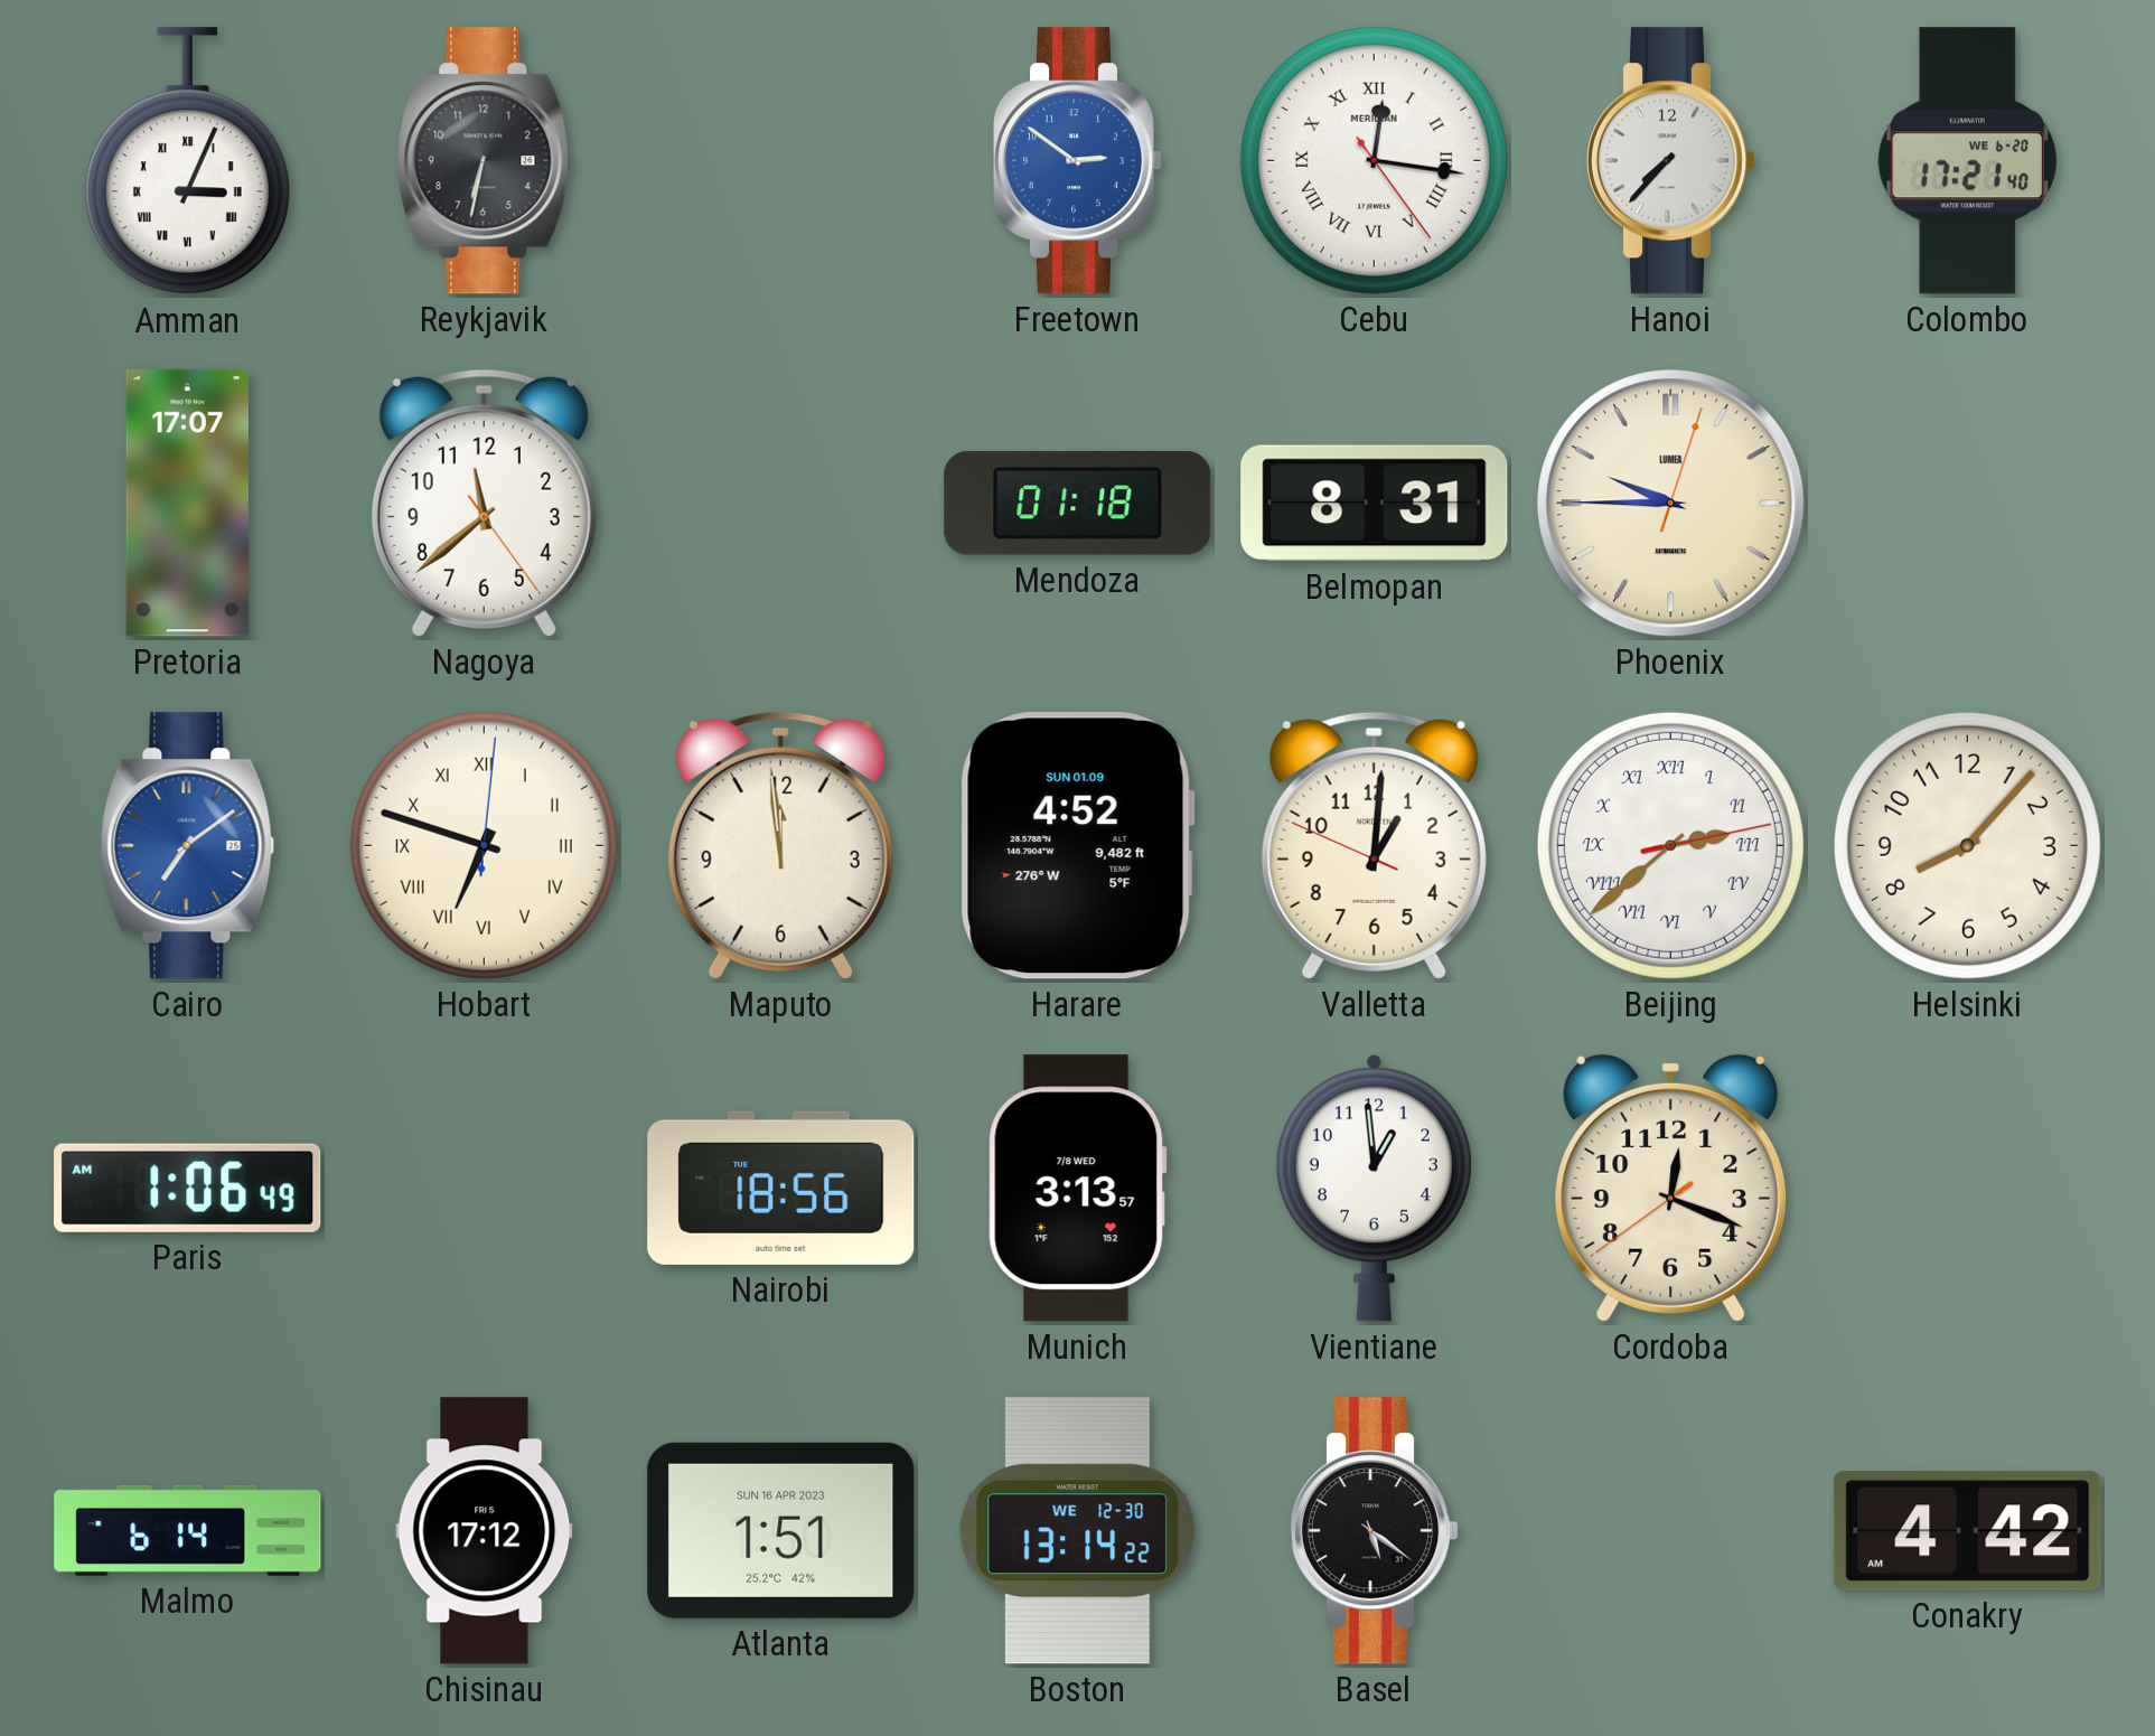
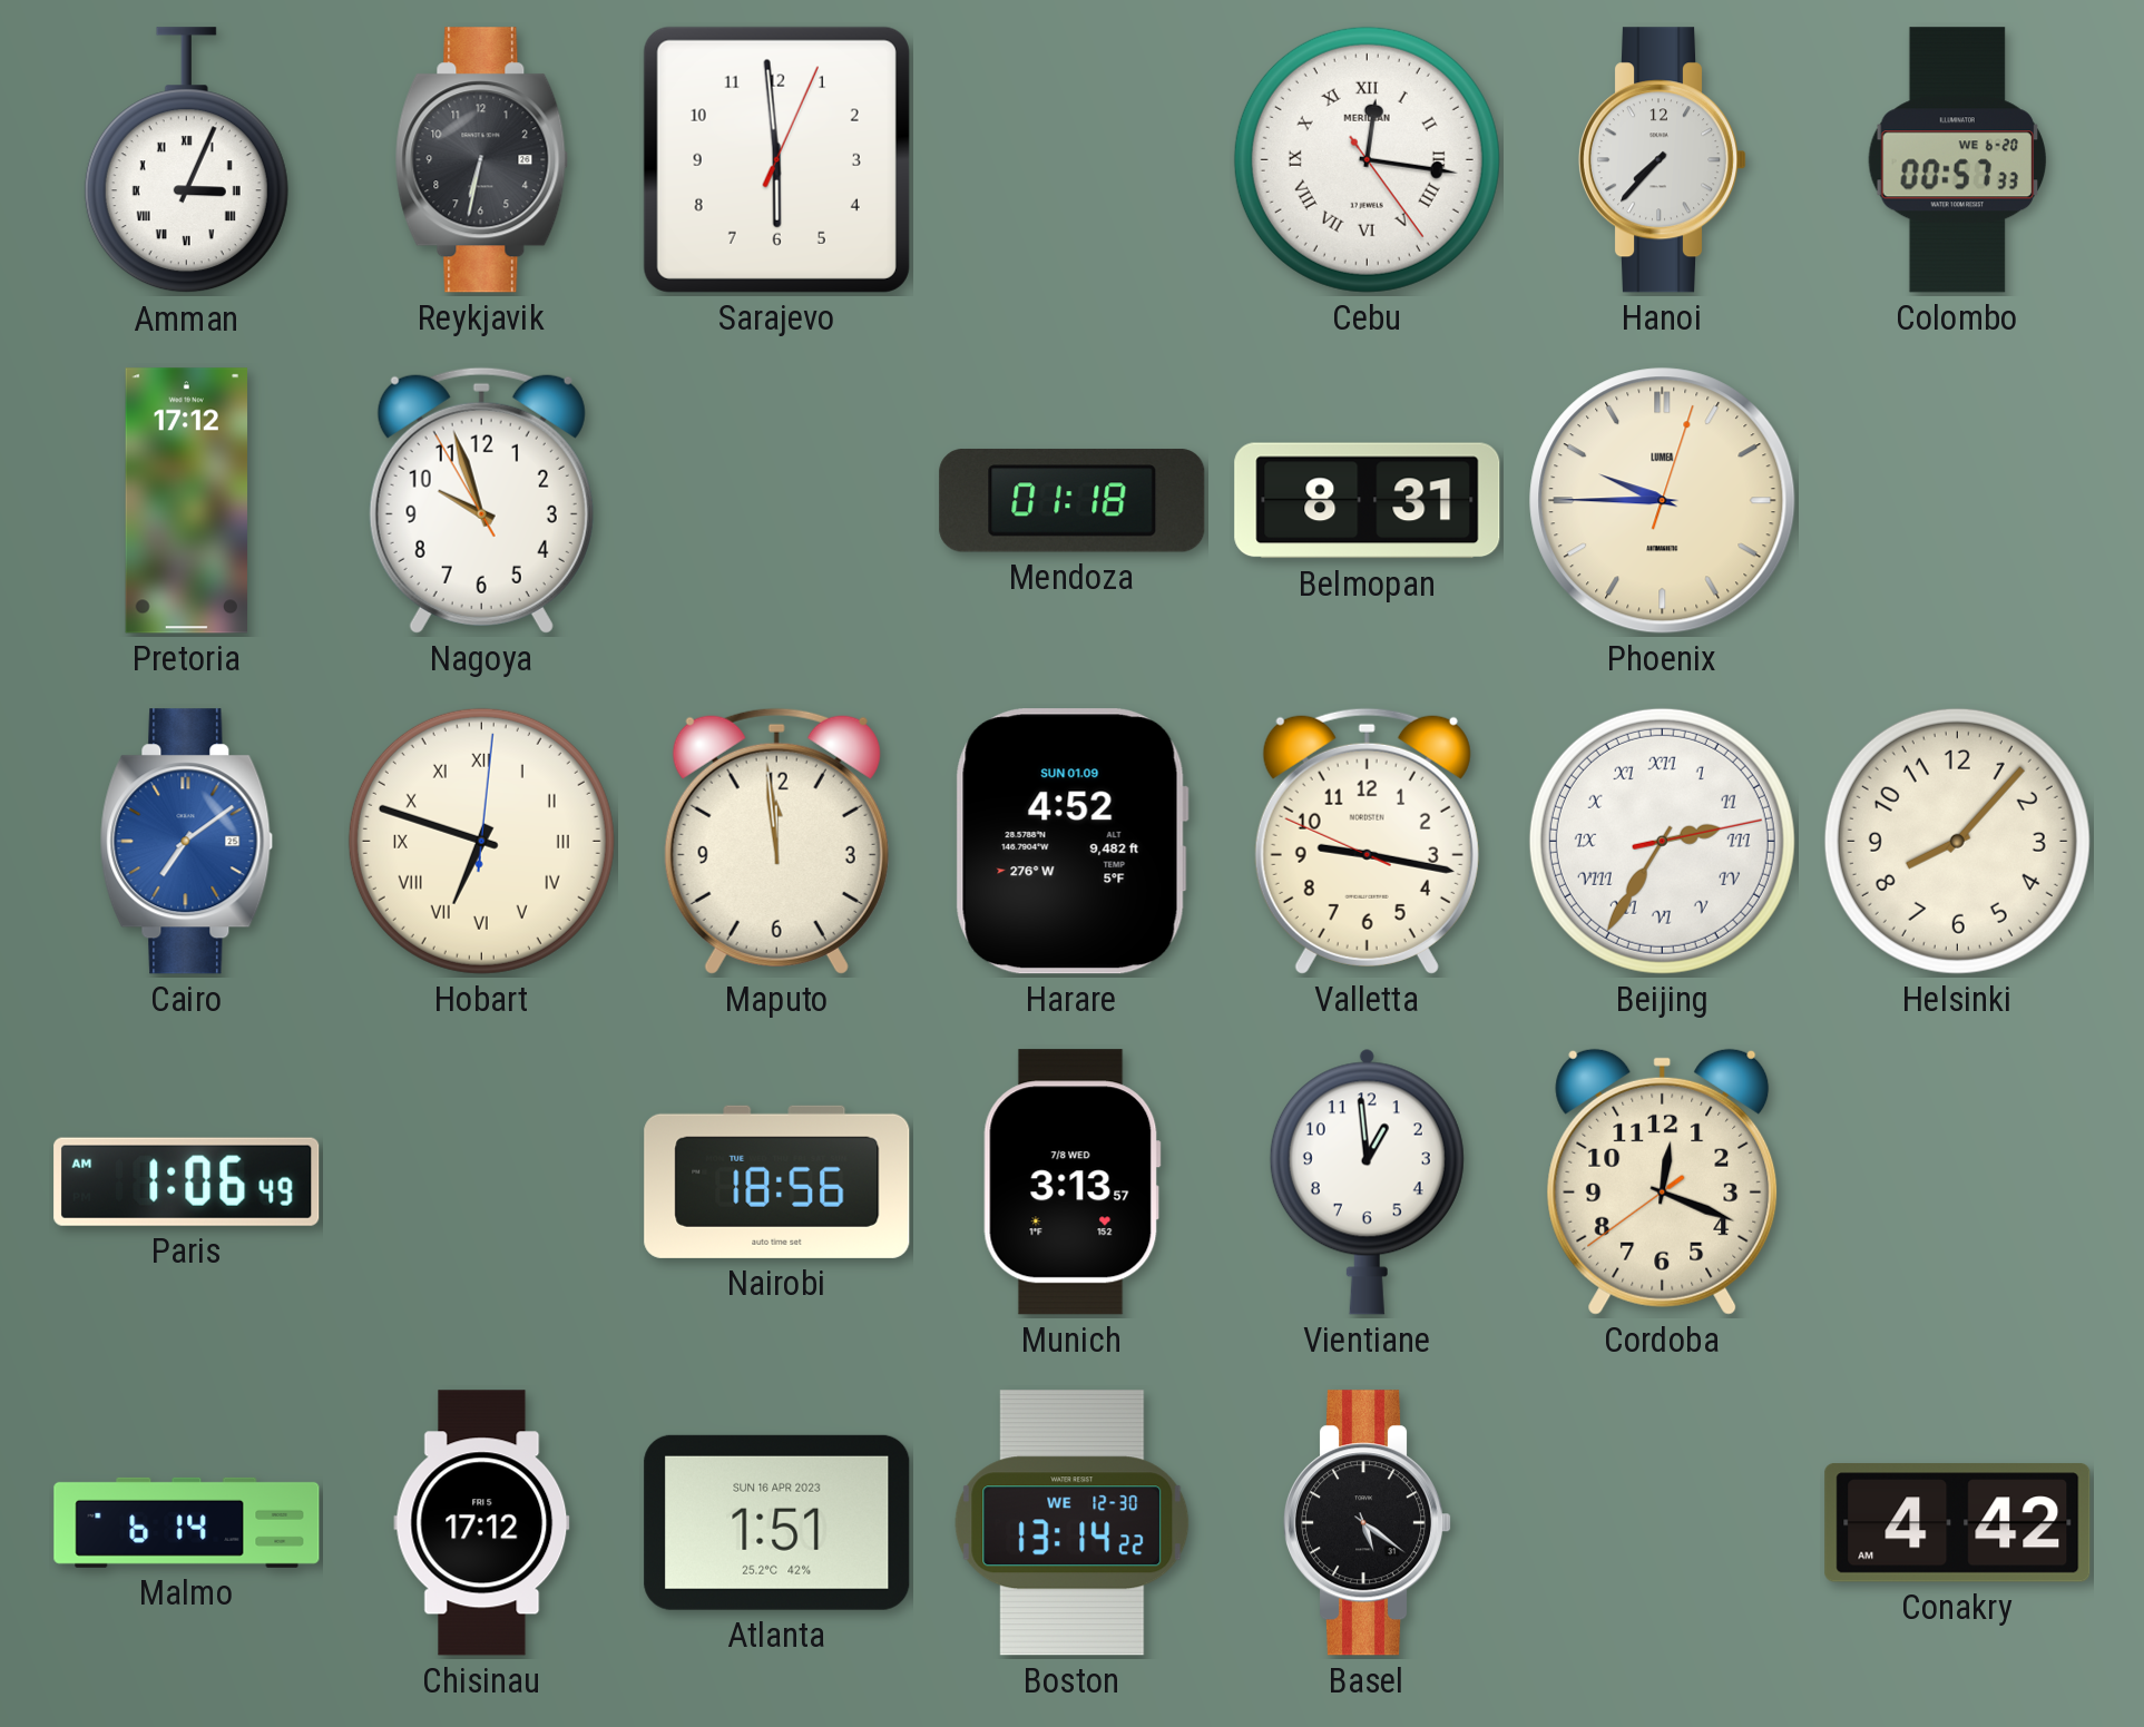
Sarajevo: none -> 5:59 (776, 159)
Freetown: 2:51 -> none (1078, 161)
Colombo: 17:21 -> 00:57 (1958, 160)
Pretoria: 17:07 -> 17:12 (187, 501)
Nagoya: 11:38 -> 9:56 (481, 500)
Valletta: 1:00 -> 9:16 (1367, 841)
Beijing: 2:38 -> 2:35 (1662, 841)
